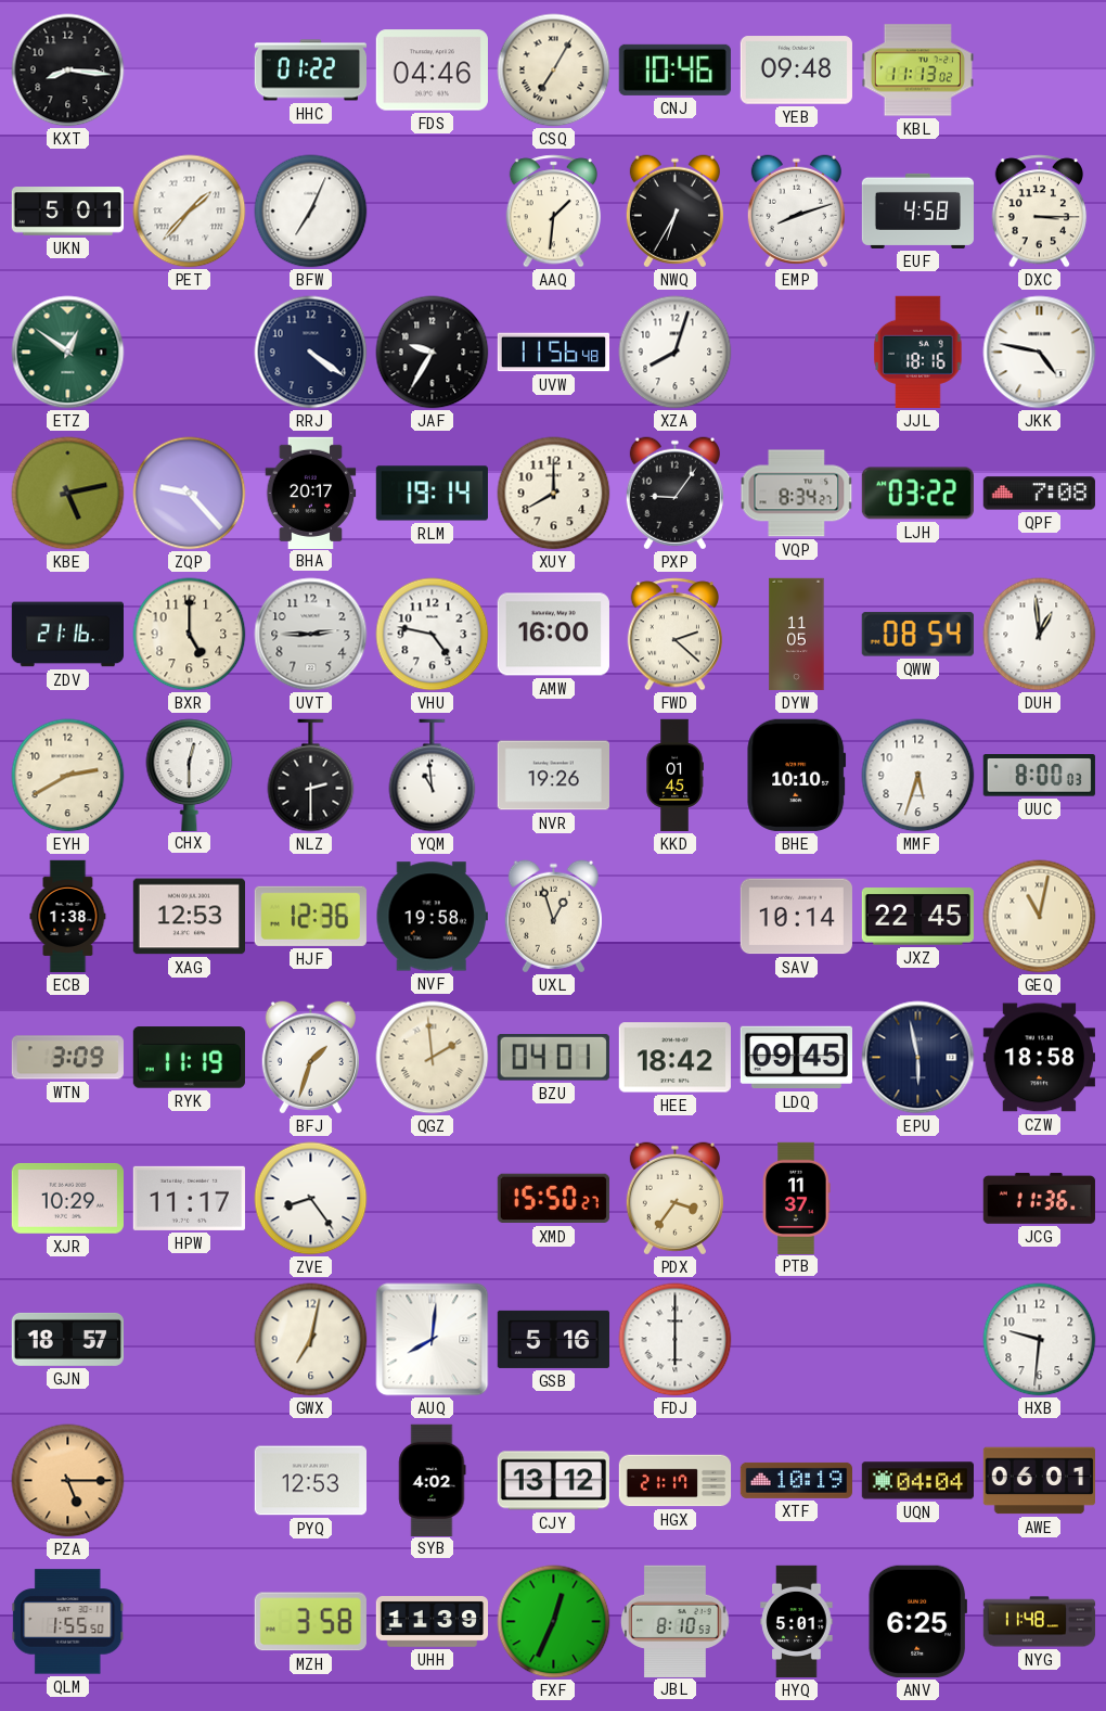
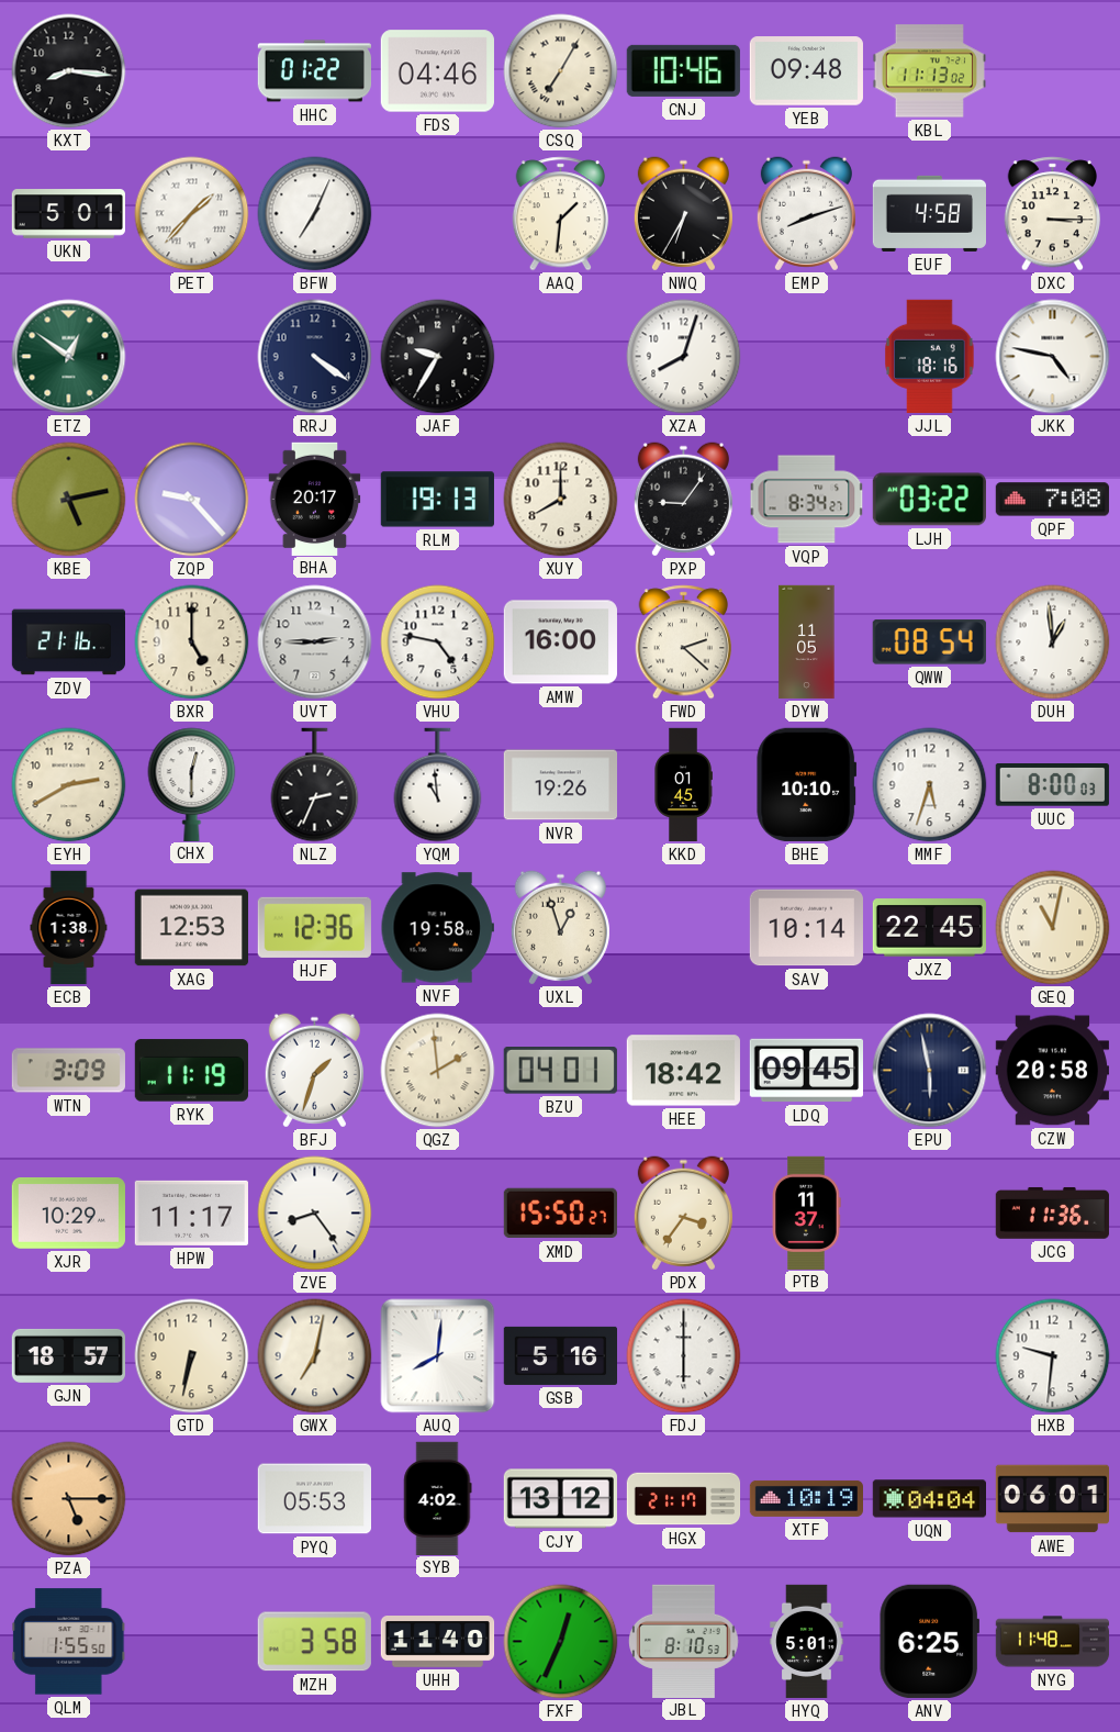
UVW: 11:56 -> none (553, 353)
RLM: 19:14 -> 19:13 (437, 500)
NLZ: 2:30 -> 2:34 (315, 785)
CZW: 18:58 -> 20:58 (1052, 1071)
GTD: none -> 6:32 (192, 1356)
PYQ: 12:53 -> 05:53 (314, 1499)
UHH: 11:39 -> 11:40 (438, 1642)
